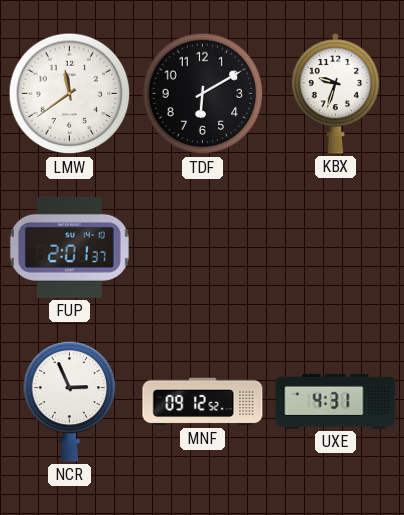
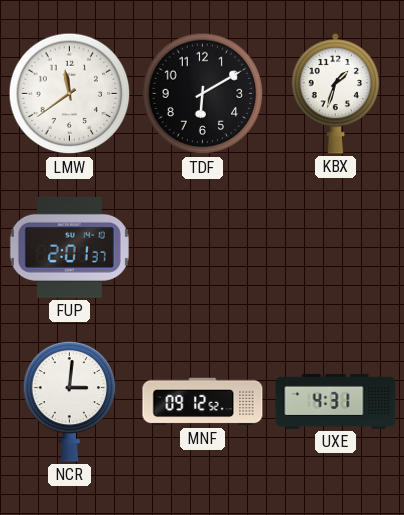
KBX: 9:33 -> 1:33 (336, 93)
NCR: 2:56 -> 3:01 (70, 401)
